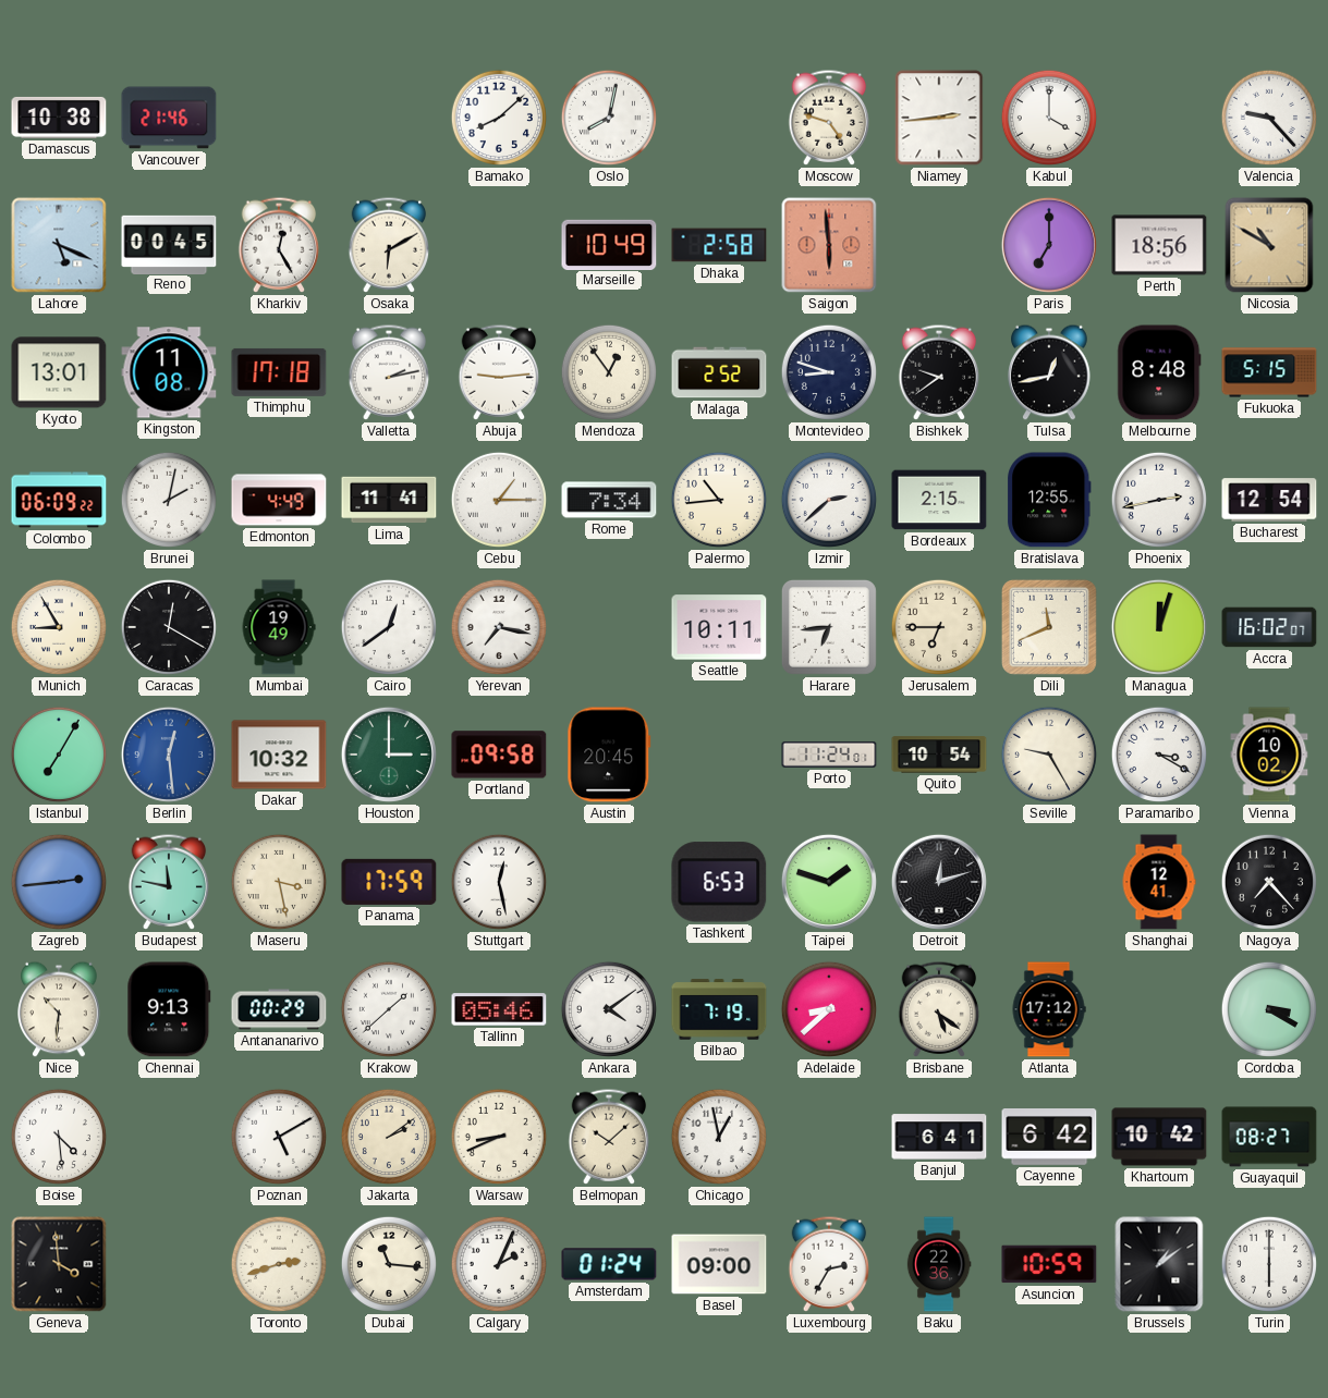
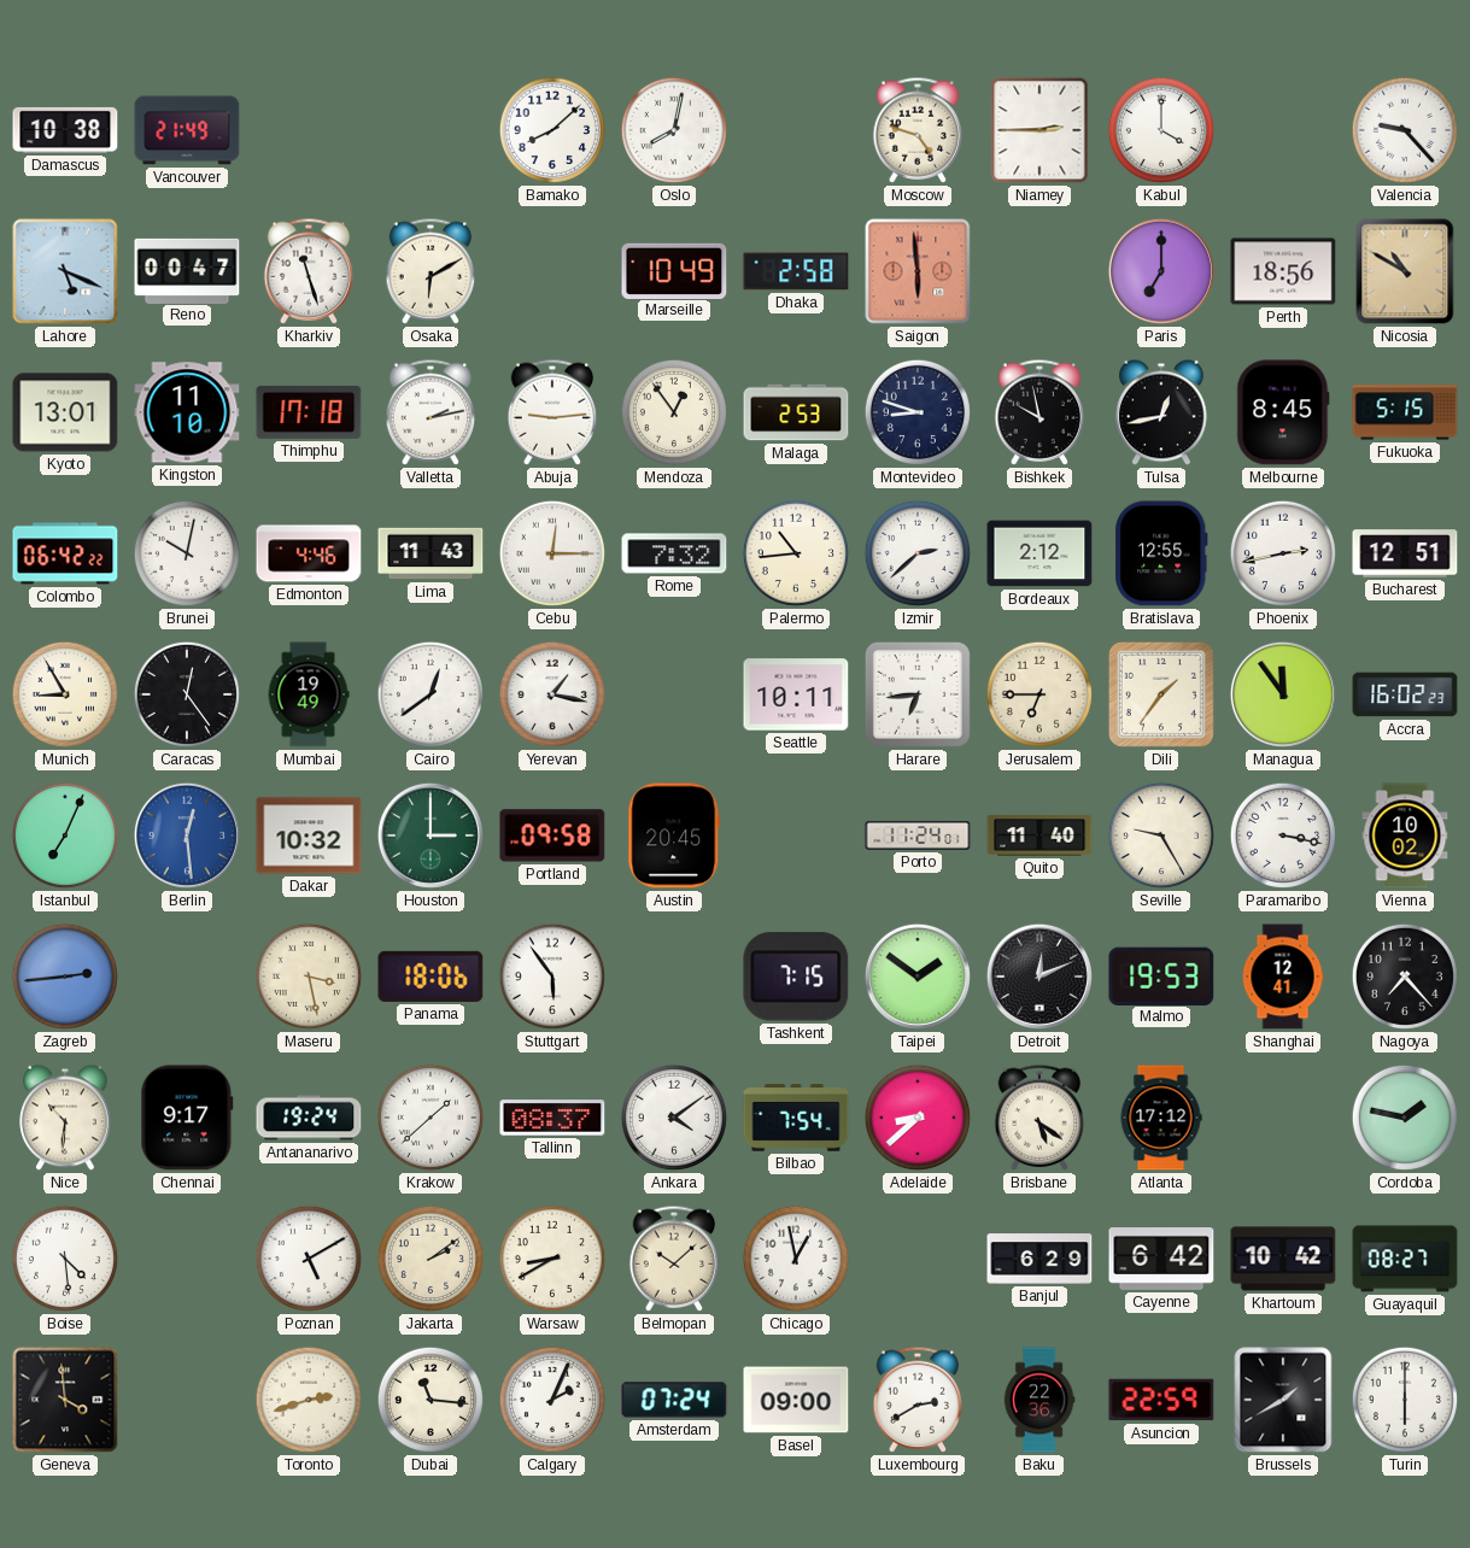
Vancouver: 21:46 -> 21:49 (187, 130)
Niamey: 2:44 -> 2:45 (1039, 130)
Reno: 00:45 -> 00:47 (187, 270)
Kharkiv: 12:25 -> 11:27 (309, 271)
Kingston: 11:08 -> 11:10 (187, 412)
Malaga: 2:52 -> 2:53 (796, 412)
Bishkek: 9:39 -> 9:58 (1039, 412)
Melbourne: 8:48 -> 8:45 (1283, 412)
Colombo: 06:09 -> 06:42 (65, 553)
Brunei: 2:02 -> 10:02 (187, 553)
Edmonton: 4:49 -> 4:46 (309, 553)
Lima: 11:41 -> 11:43 (431, 553)
Cebu: 1:15 -> 12:15 (552, 553)
Rome: 7:34 -> 7:32 (674, 553)
Bordeaux: 2:15 -> 2:12 (1039, 553)
Bucharest: 12:54 -> 12:51 (1405, 553)
Caracas: 12:20 -> 12:24 (187, 694)
Yerevan: 7:17 -> 1:17 (552, 694)
Dili: 11:41 -> 1:36 (1161, 694)
Managua: 12:03 -> 11:54 (1283, 694)
Accra: 16:02:07 -> 16:02:23 (1405, 694)
Istanbul: 7:05 -> 7:04 (65, 835)
Quito: 10:54 -> 11:40 (1039, 835)
Paramaribo: 3:20 -> 3:17 (1283, 835)
Budapest: 11:47 -> none (169, 882)
Panama: 17:59 -> 18:06 (431, 977)
Stuttgart: 12:28 -> 5:54 (552, 977)
Tashkent: 6:53 -> 7:15 (796, 977)
Taipei: 1:48 -> 1:51 (918, 977)
Detroit: 12:12 -> 12:11 (1039, 977)
Malmo: none -> 19:53 (1161, 975)
Chennai: 9:13 -> 9:17 (187, 1118)
Antananarivo: 00:29 -> 19:24 (309, 1118)
Tallinn: 05:46 -> 08:37 (552, 1118)
Bilbao: 7:19 -> 7:54 (796, 1118)
Cordoba: 3:20 -> 1:47 (1405, 1118)
Warsaw: 8:41 -> 8:40 (552, 1259)
Banjul: 6:41 -> 6:29 (1039, 1259)
Amsterdam: 01:24 -> 07:24 (674, 1400)
Luxembourg: 2:35 -> 2:40 (918, 1400)
Asuncion: 10:59 -> 22:59 (1161, 1400)
Brussels: 1:09 -> 1:40 (1283, 1400)
